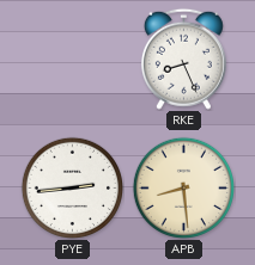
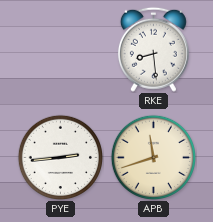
RKE: 8:26 -> 8:29 (153, 49)
APB: 8:29 -> 11:42 (153, 157)
